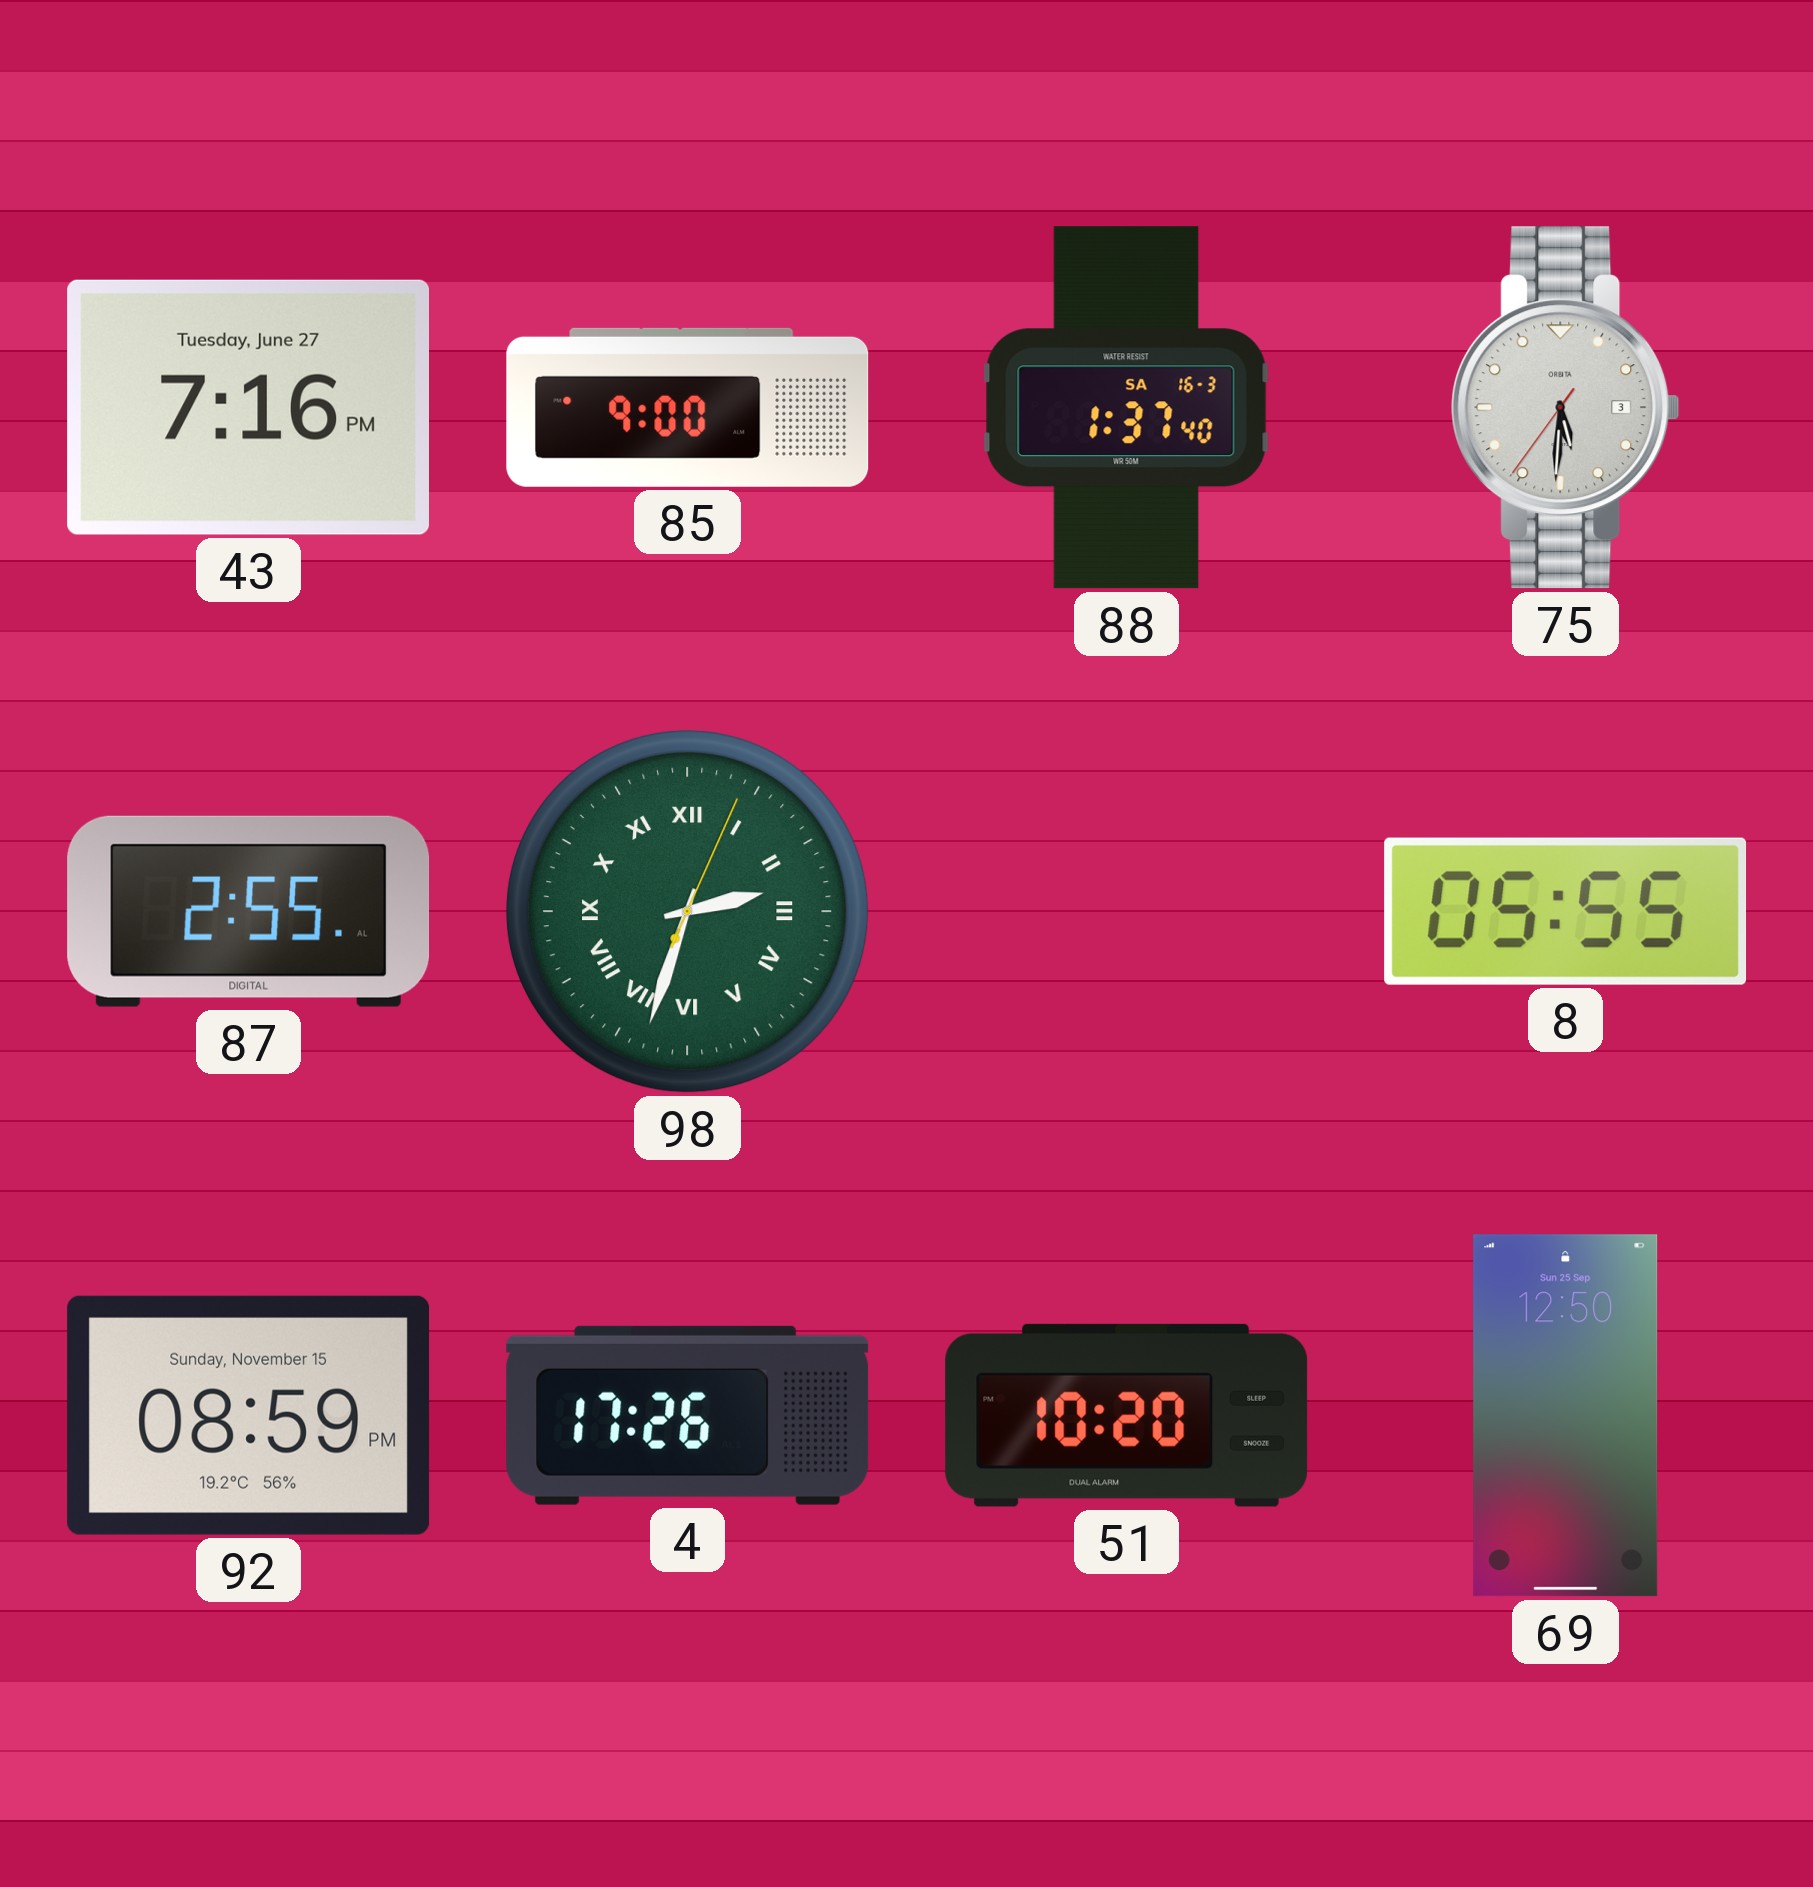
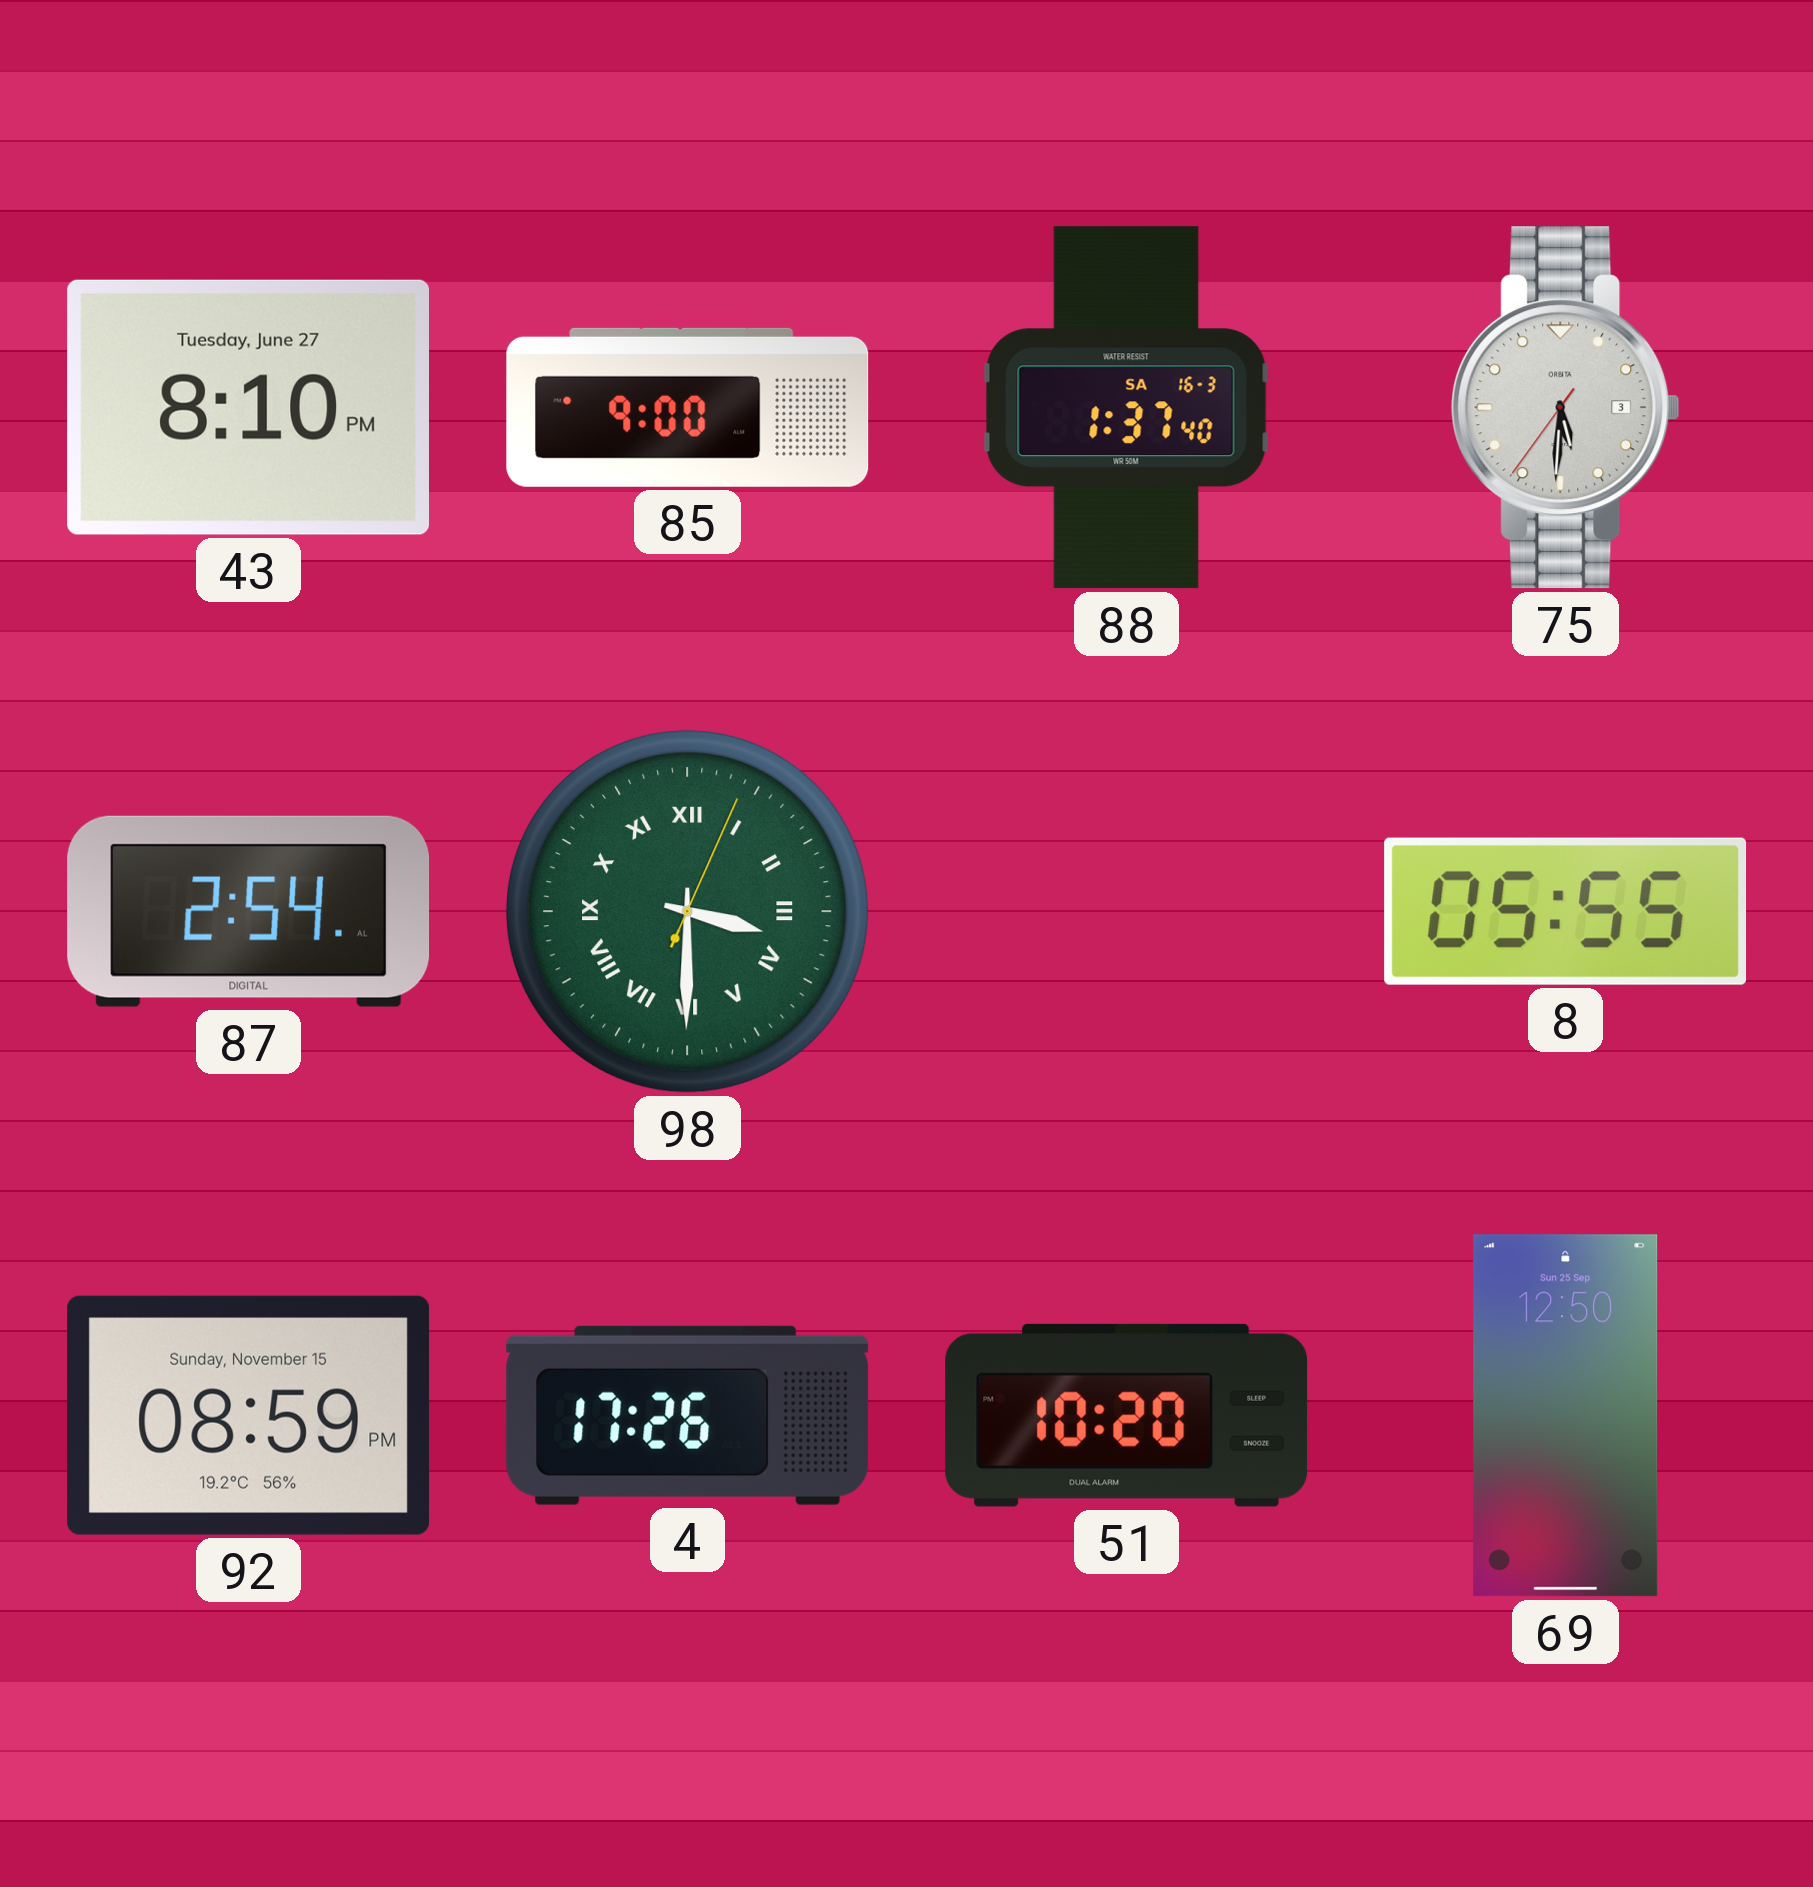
43: 7:16 -> 8:10 (248, 407)
87: 2:55 -> 2:54 (249, 911)
98: 2:33 -> 3:30 (687, 911)
